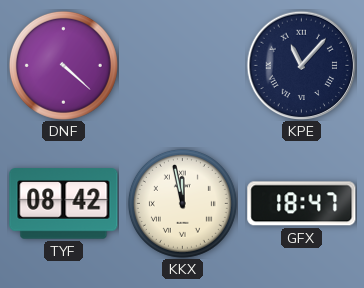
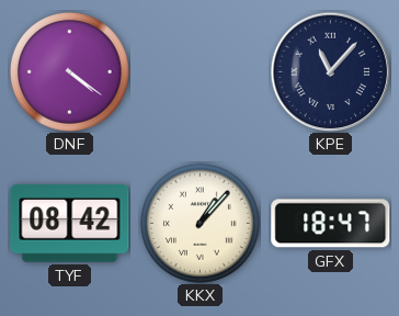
DNF: 4:22 -> 4:21 (69, 71)
KKX: 11:58 -> 1:07 (200, 223)
